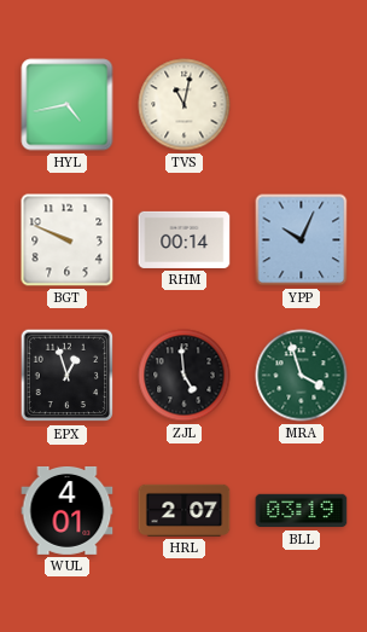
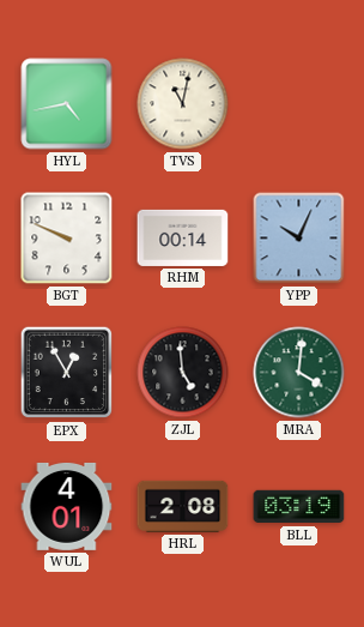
EPX: 12:57 -> 12:55 (67, 373)
MRA: 3:57 -> 4:01 (299, 373)
HRL: 2:07 -> 2:08 (183, 506)
